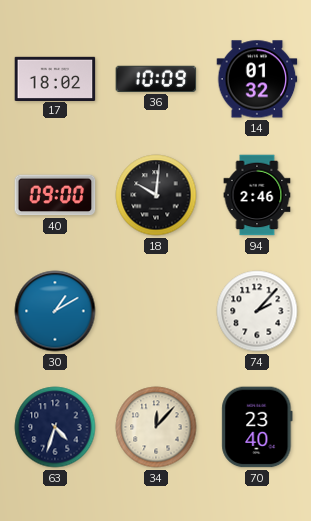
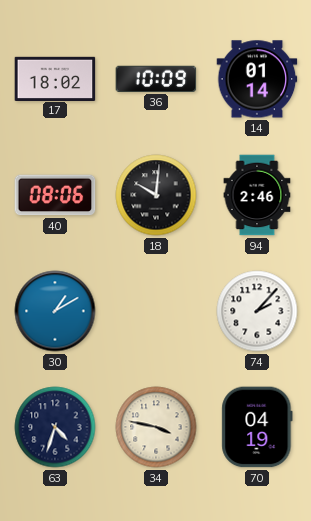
14: 01:32 -> 01:14 (257, 79)
40: 09:00 -> 08:06 (55, 195)
34: 12:07 -> 3:47 (156, 427)
70: 23:40 -> 04:19 (257, 427)
